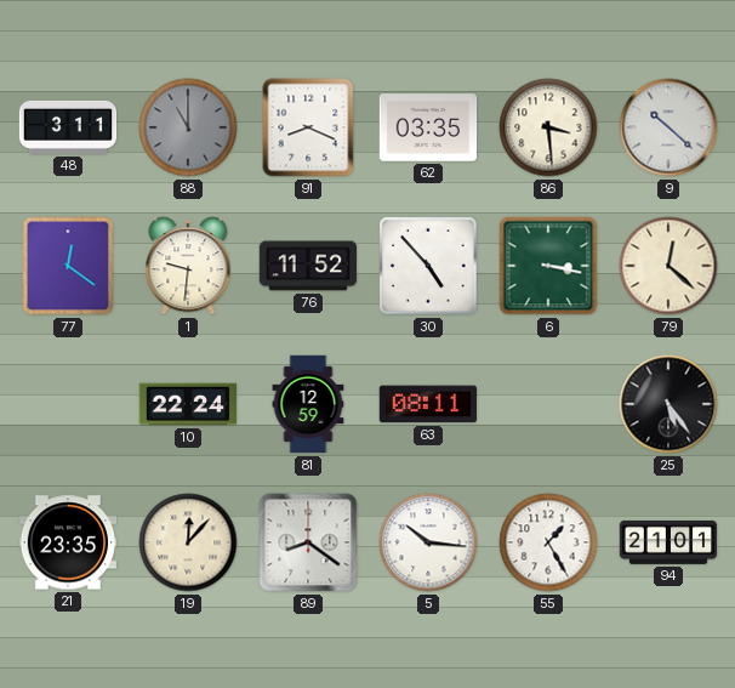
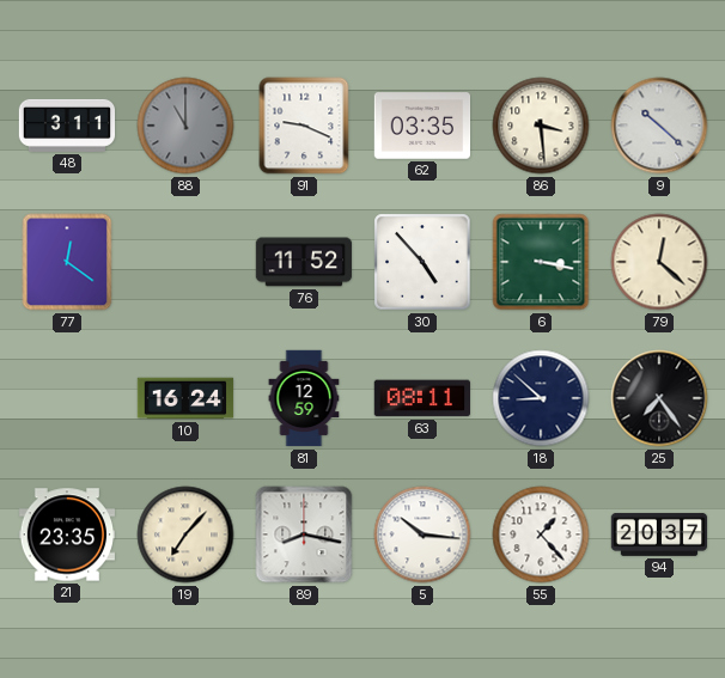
91: 8:19 -> 9:19 (304, 126)
1: 9:31 -> none (188, 266)
10: 22:24 -> 16:24 (185, 398)
18: none -> 8:52 (541, 398)
25: 5:24 -> 7:24 (659, 398)
19: 12:07 -> 7:07 (185, 535)
89: 8:21 -> 8:17 (304, 535)
55: 1:25 -> 1:23 (541, 535)
94: 21:01 -> 20:37 (659, 535)
